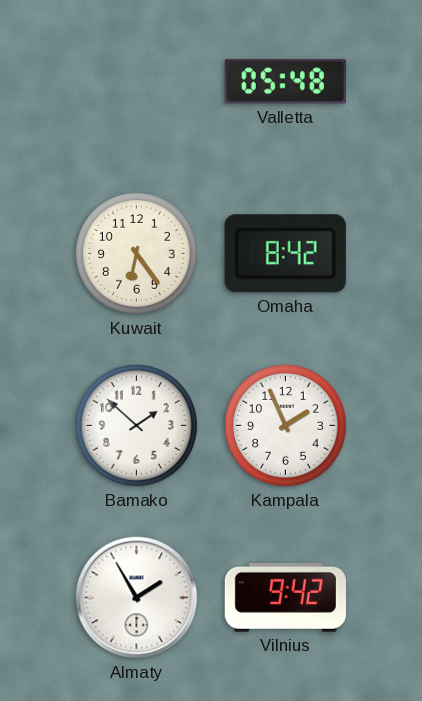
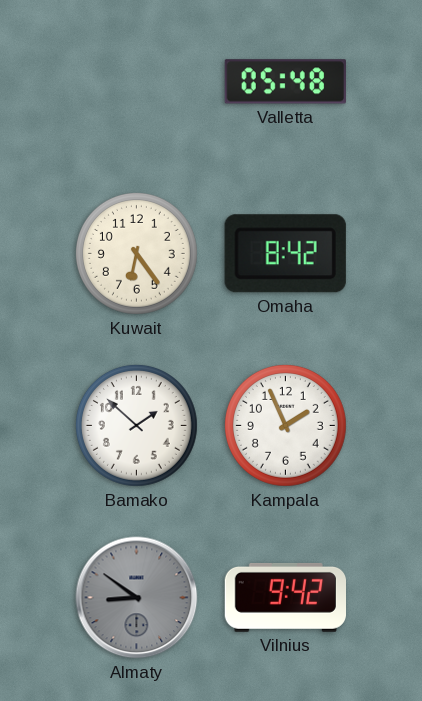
Almaty: 1:55 -> 8:51 (137, 598)
Almaty dial: white -> grey (137, 598)
